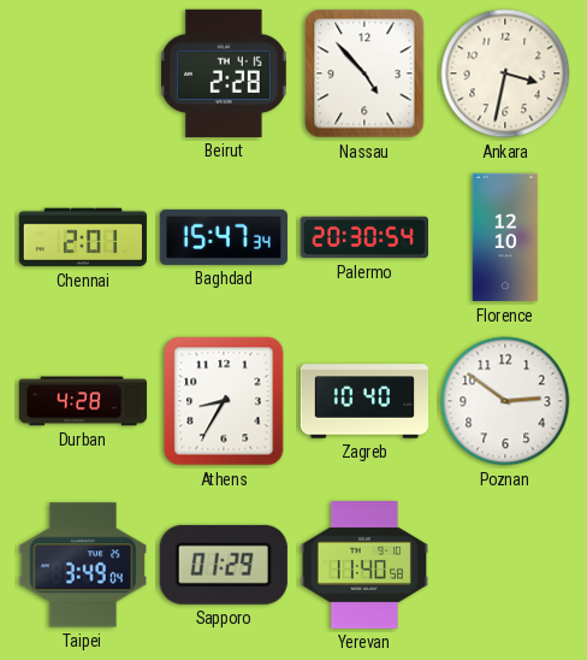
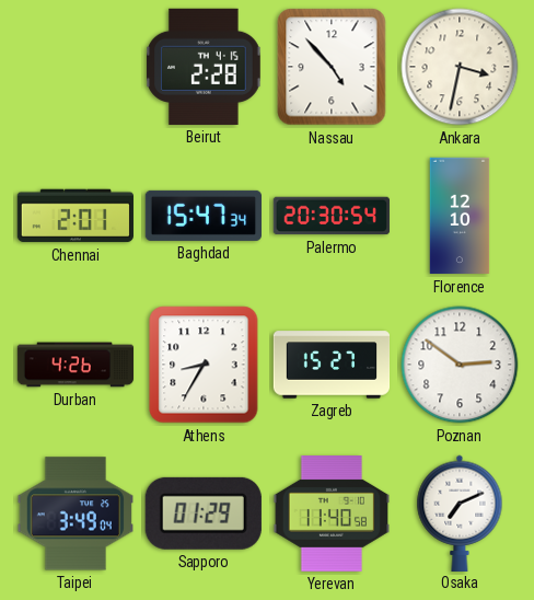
Durban: 4:28 -> 4:26 (76, 365)
Zagreb: 10:40 -> 15:27 (332, 365)
Osaka: none -> 7:11 (460, 512)
